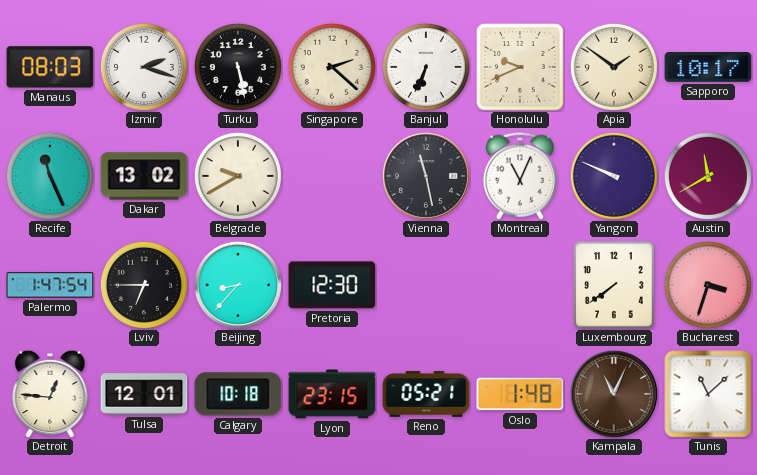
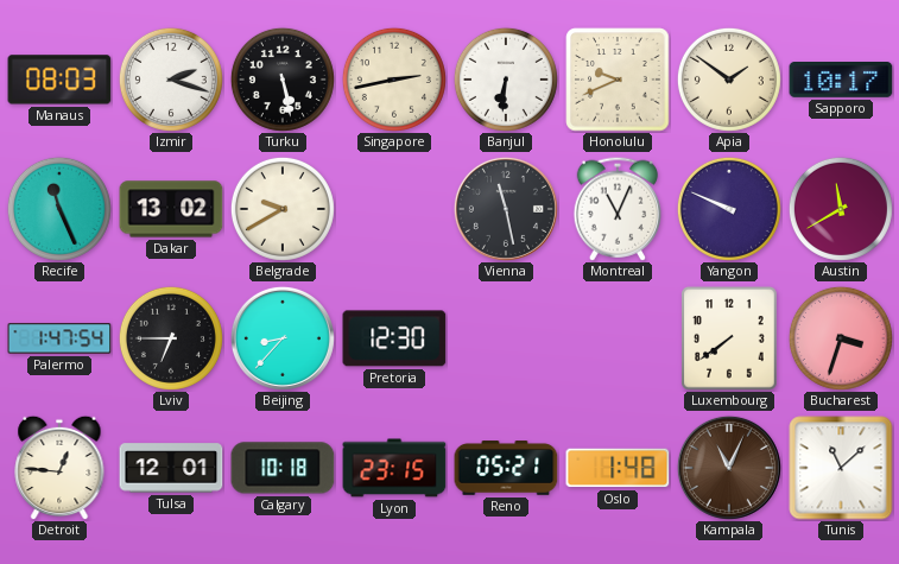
Singapore: 2:22 -> 2:43 (394, 80)
Banjul: 6:34 -> 6:31 (506, 80)
